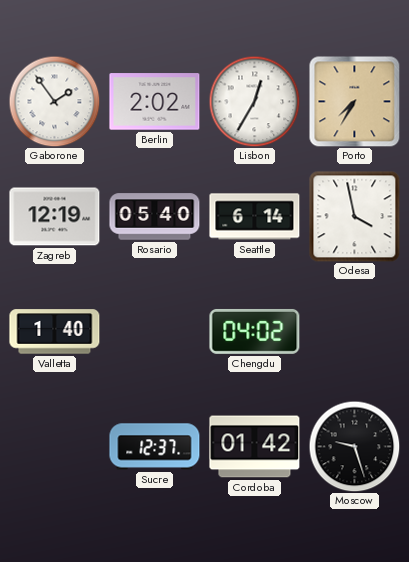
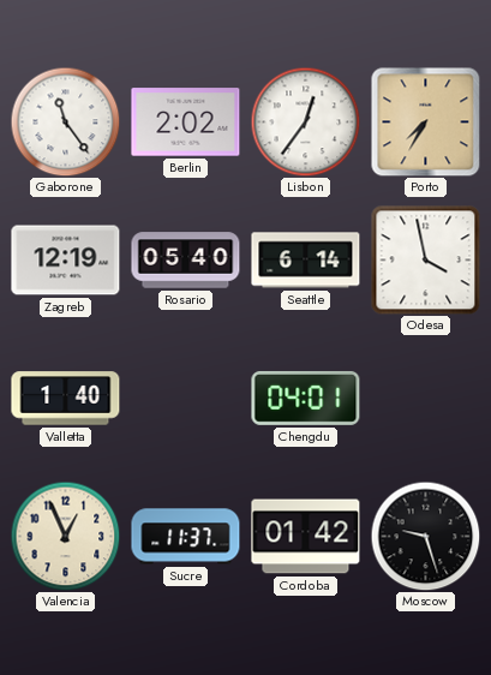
Gaborone: 1:54 -> 11:24 (65, 121)
Lisbon: 12:35 -> 12:36 (305, 121)
Chengdu: 04:02 -> 04:01 (306, 398)
Valencia: none -> 12:56 (65, 536)
Sucre: 12:37 -> 11:37 (186, 537)
